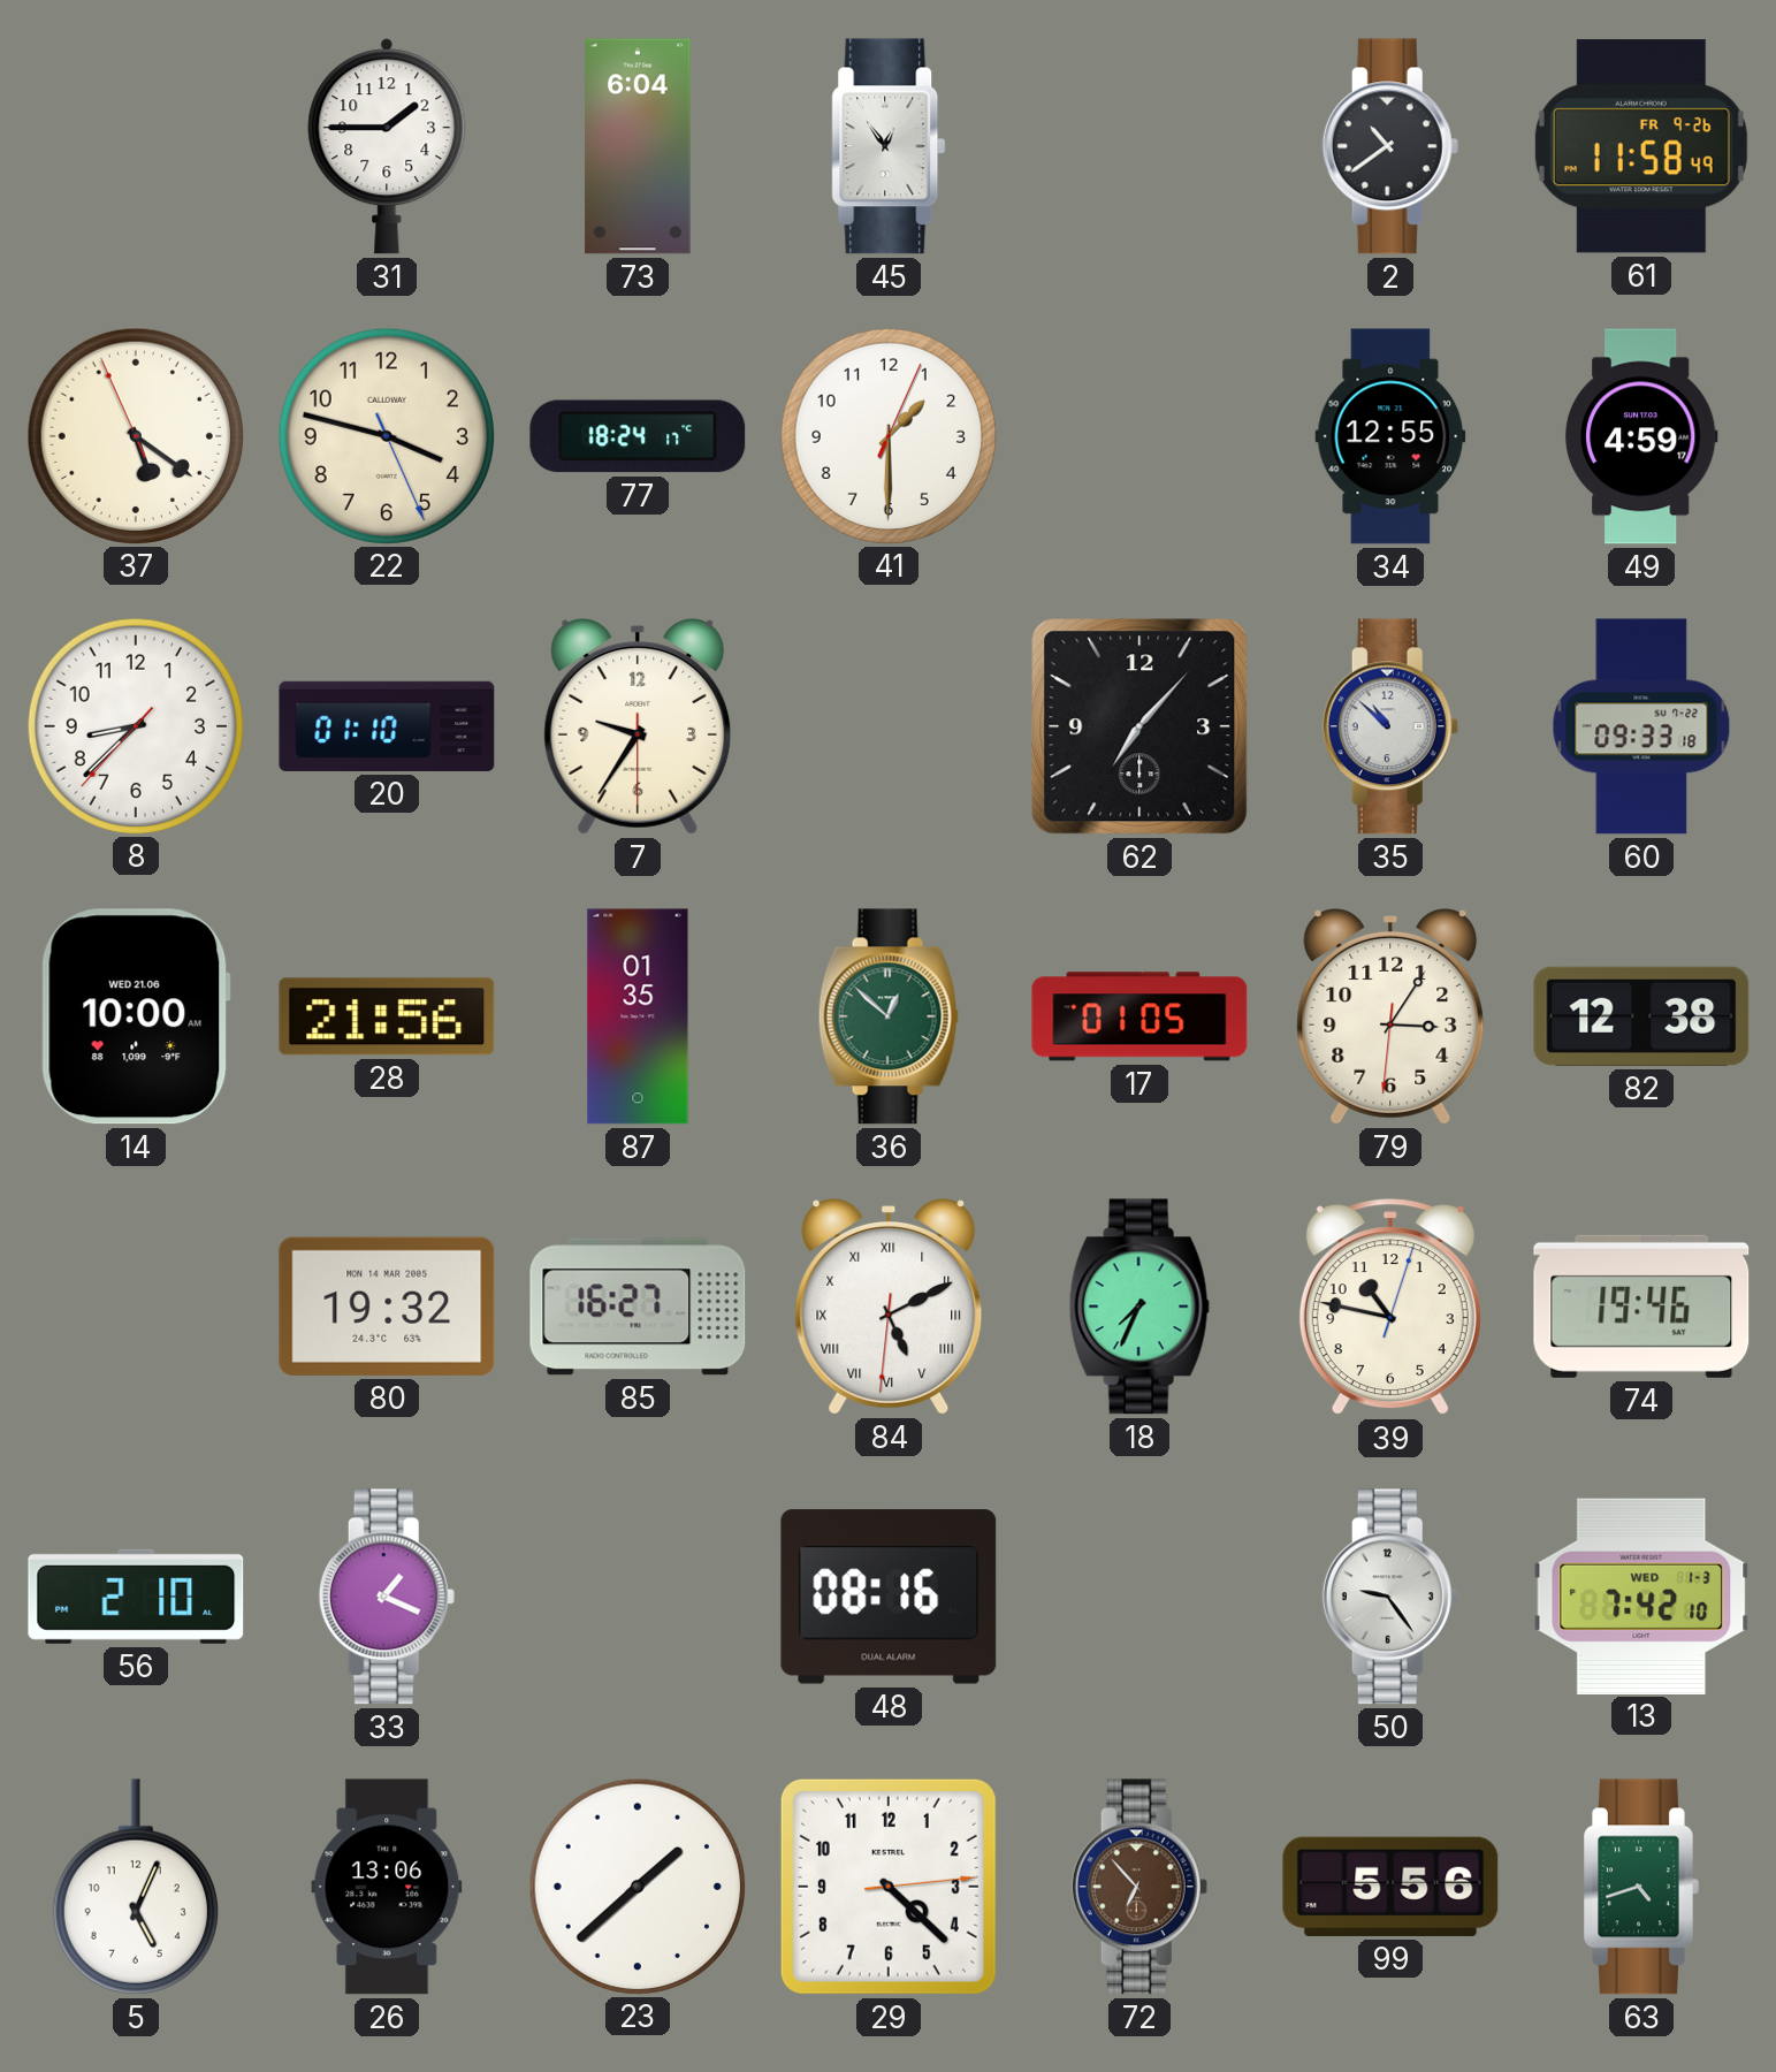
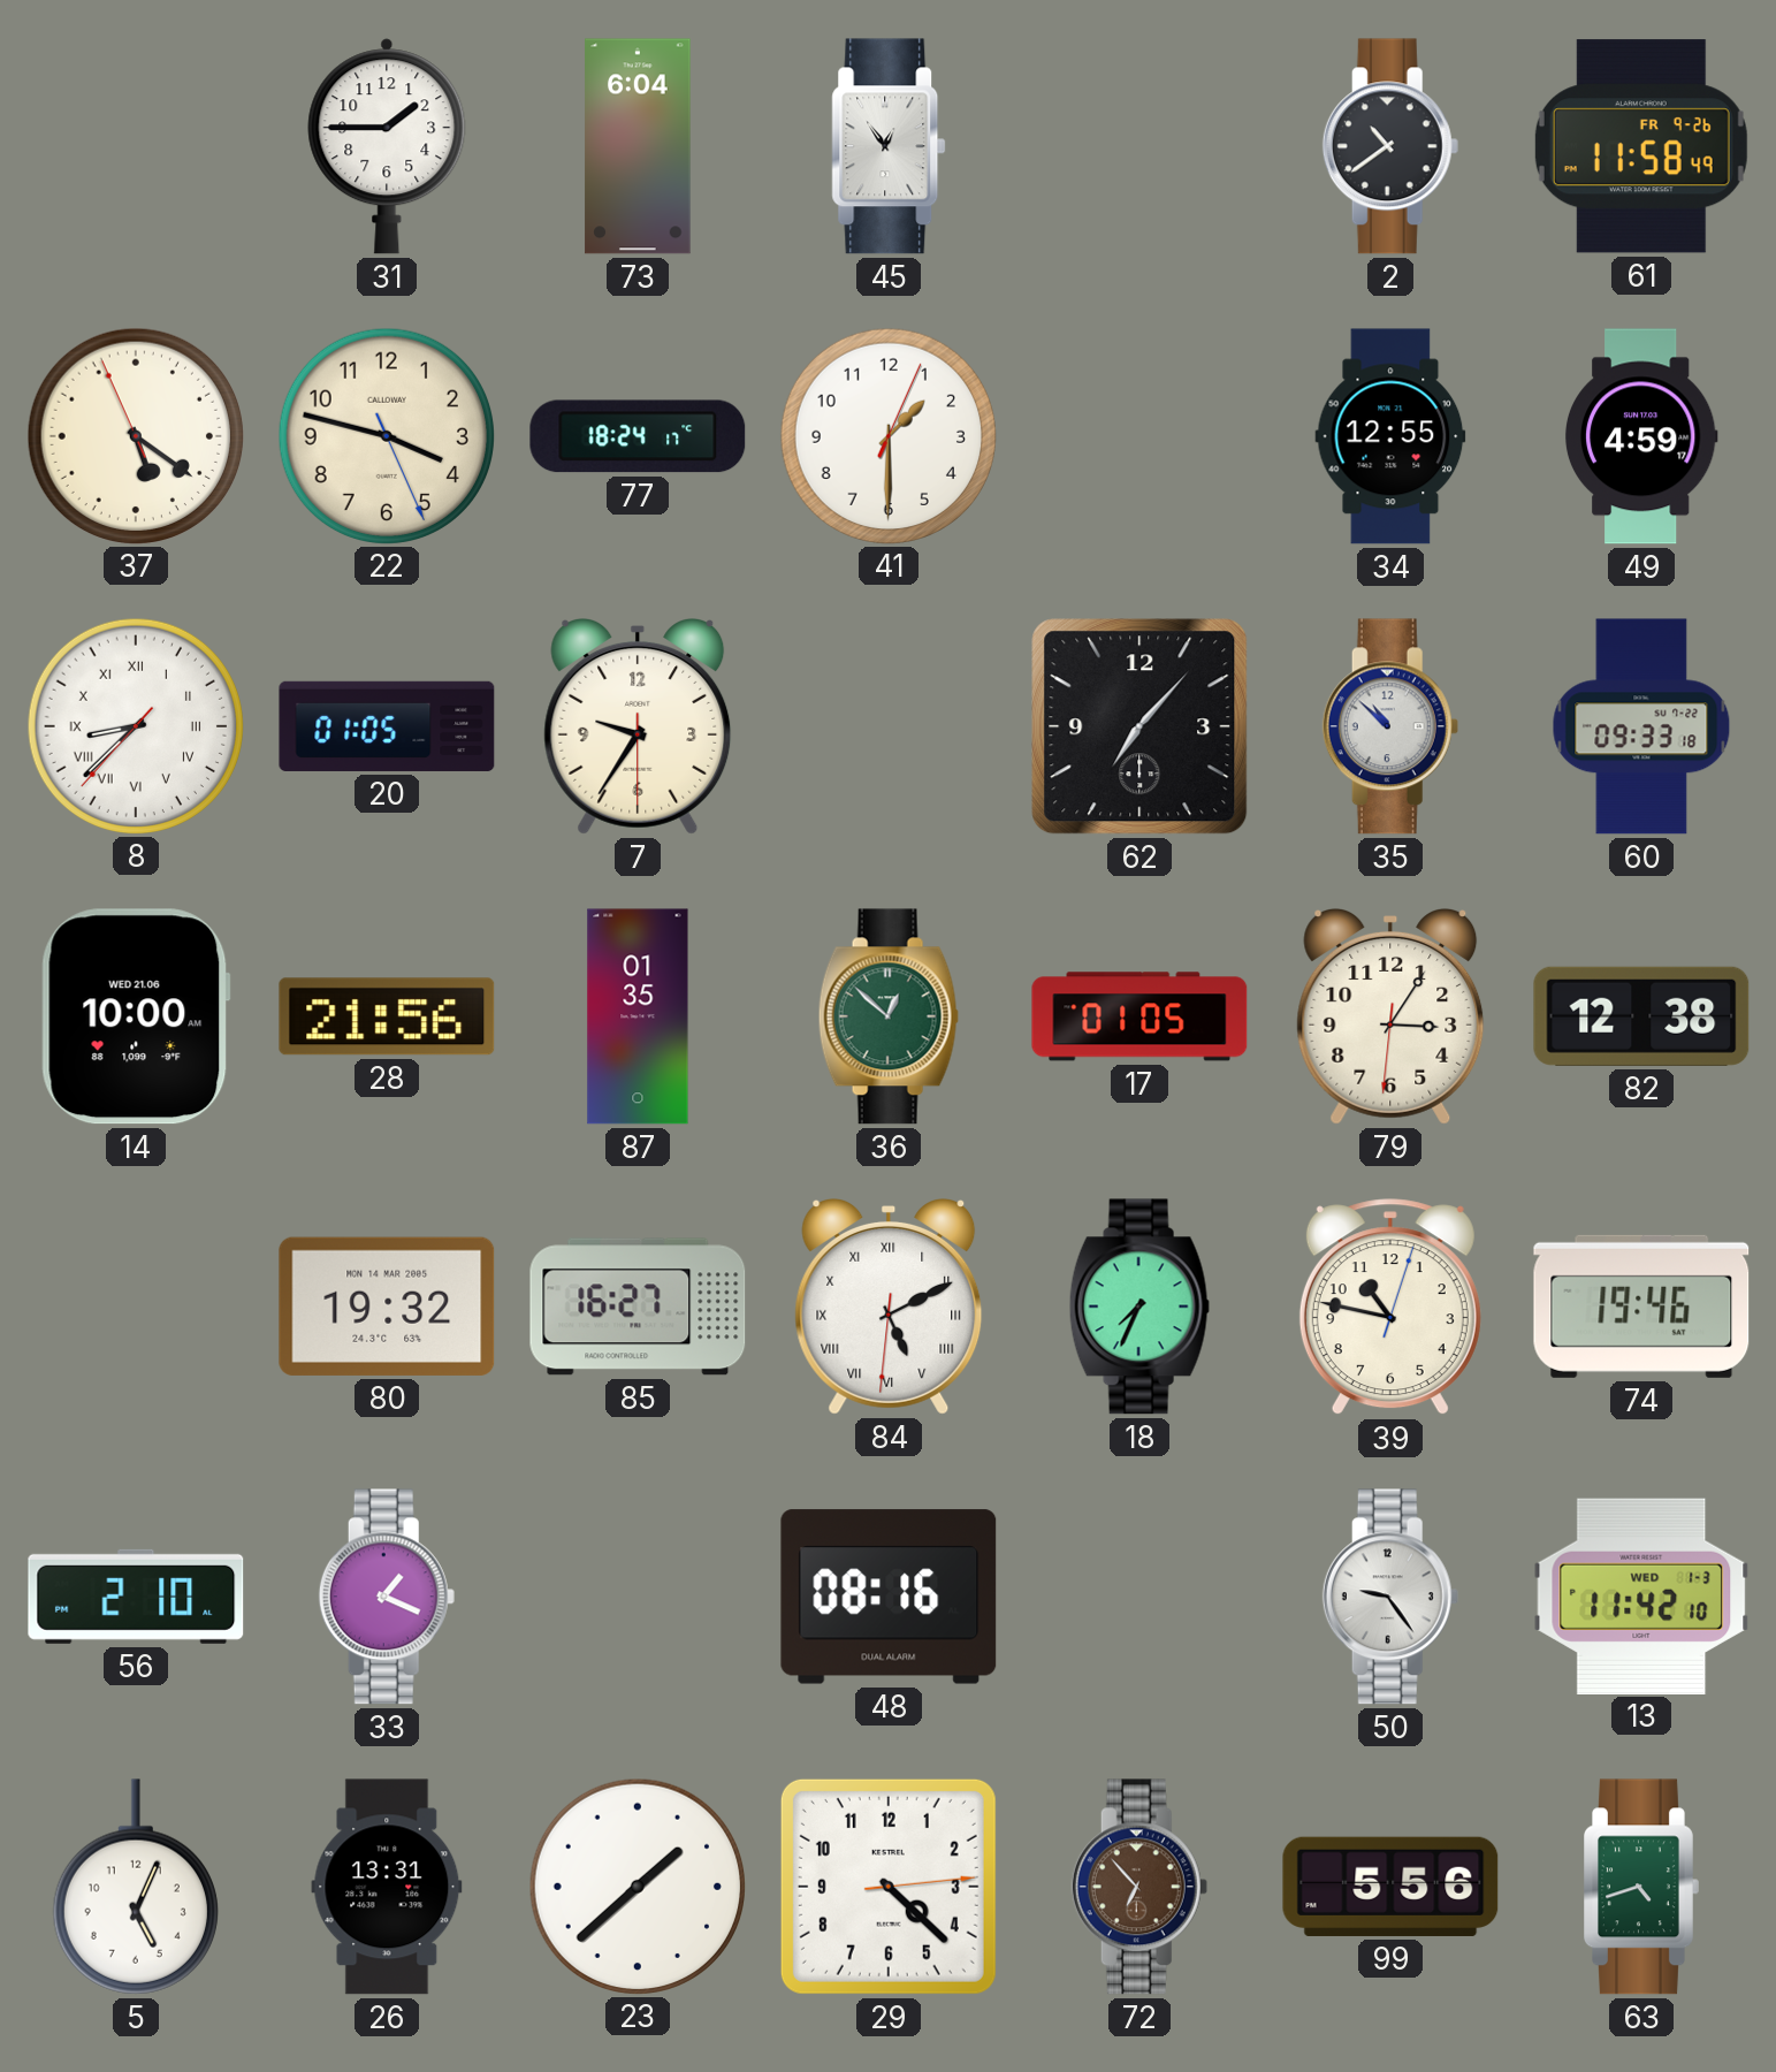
8 numerals: Arabic -> Roman (135, 725)
20: 01:10 -> 01:05 (387, 726)
13: 7:42 -> 11:42 (1641, 1595)
26: 13:06 -> 13:31 (387, 1887)
